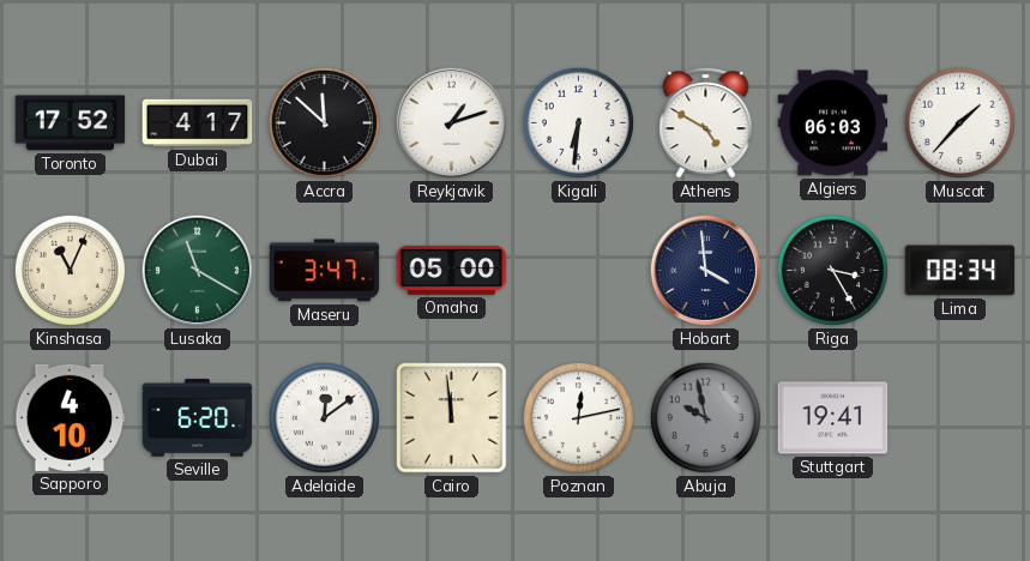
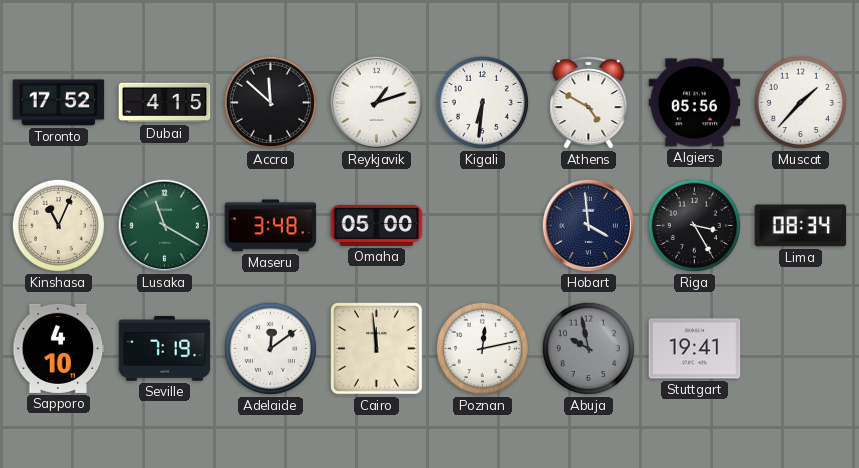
Dubai: 4:17 -> 4:15 (165, 103)
Algiers: 06:03 -> 05:56 (695, 103)
Maseru: 3:47 -> 3:48 (271, 226)
Seville: 6:20 -> 7:19 (165, 349)
